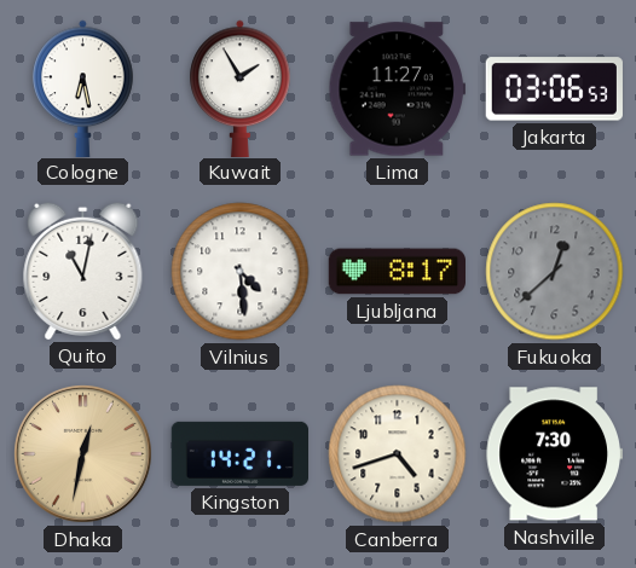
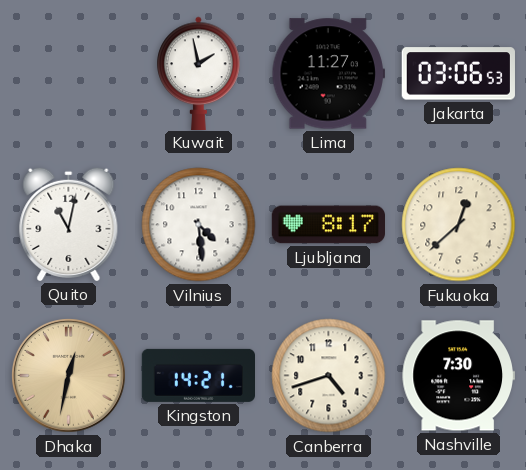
Cologne: 6:28 -> none (83, 88)
Kuwait: 1:55 -> 1:58 (199, 73)
Fukuoka dial: grey -> cream (459, 225)
